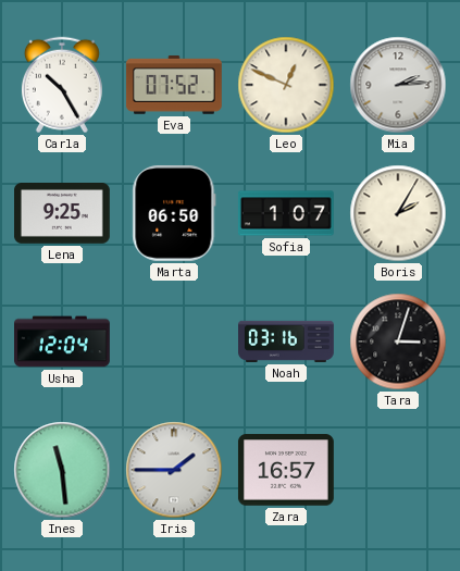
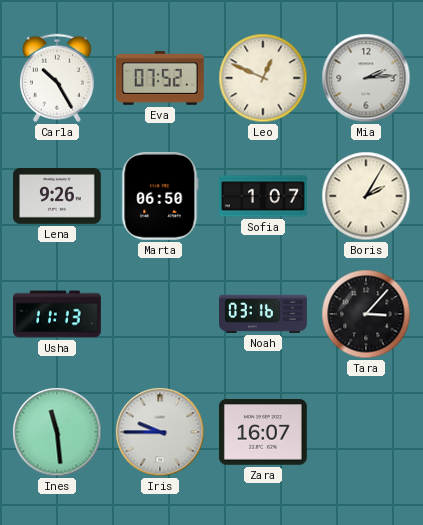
Lena: 9:25 -> 9:26 (58, 197)
Usha: 12:04 -> 11:13 (58, 314)
Tara: 3:03 -> 3:07 (366, 314)
Iris: 1:45 -> 9:45 (160, 432)
Zara: 16:57 -> 16:07 (263, 432)
